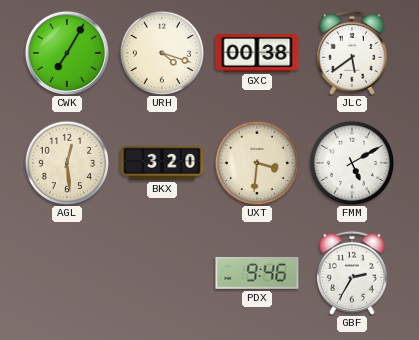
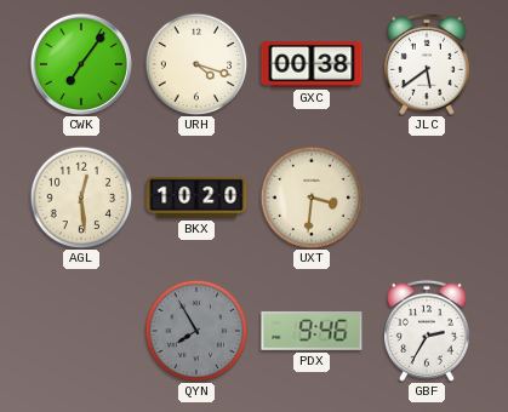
CWK: 7:05 -> 7:06 (81, 64)
BKX: 3:20 -> 10:20 (196, 198)
FMM: 5:10 -> none (352, 163)
QYN: none -> 7:55 (196, 331)
